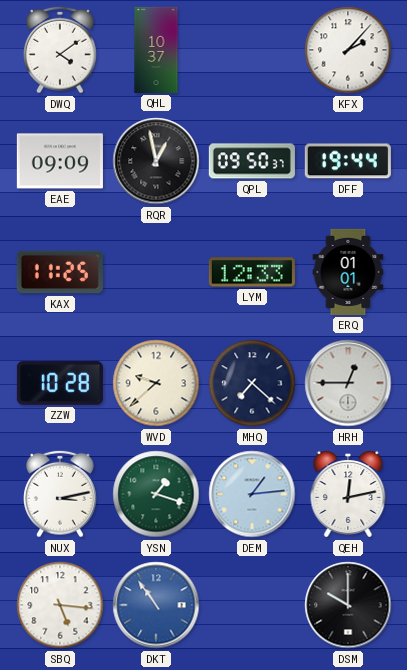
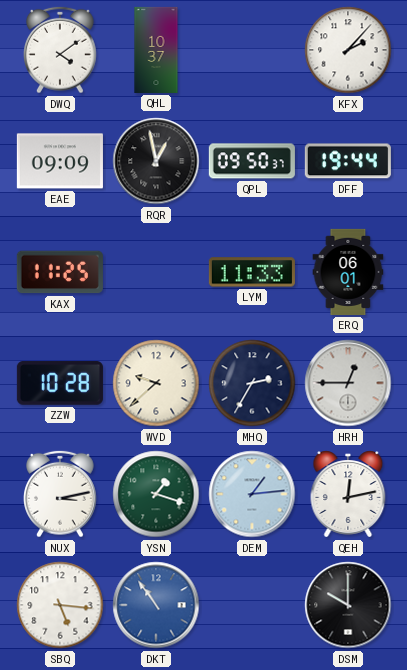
LYM: 12:33 -> 11:33 (252, 272)
ERQ: 01:01 -> 06:01 (348, 272)
MHQ: 7:22 -> 2:35 (252, 383)
